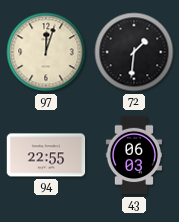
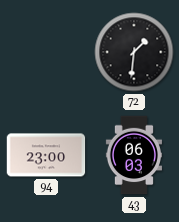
97: 12:03 -> none (46, 52)
94: 22:55 -> 23:00 (46, 155)
